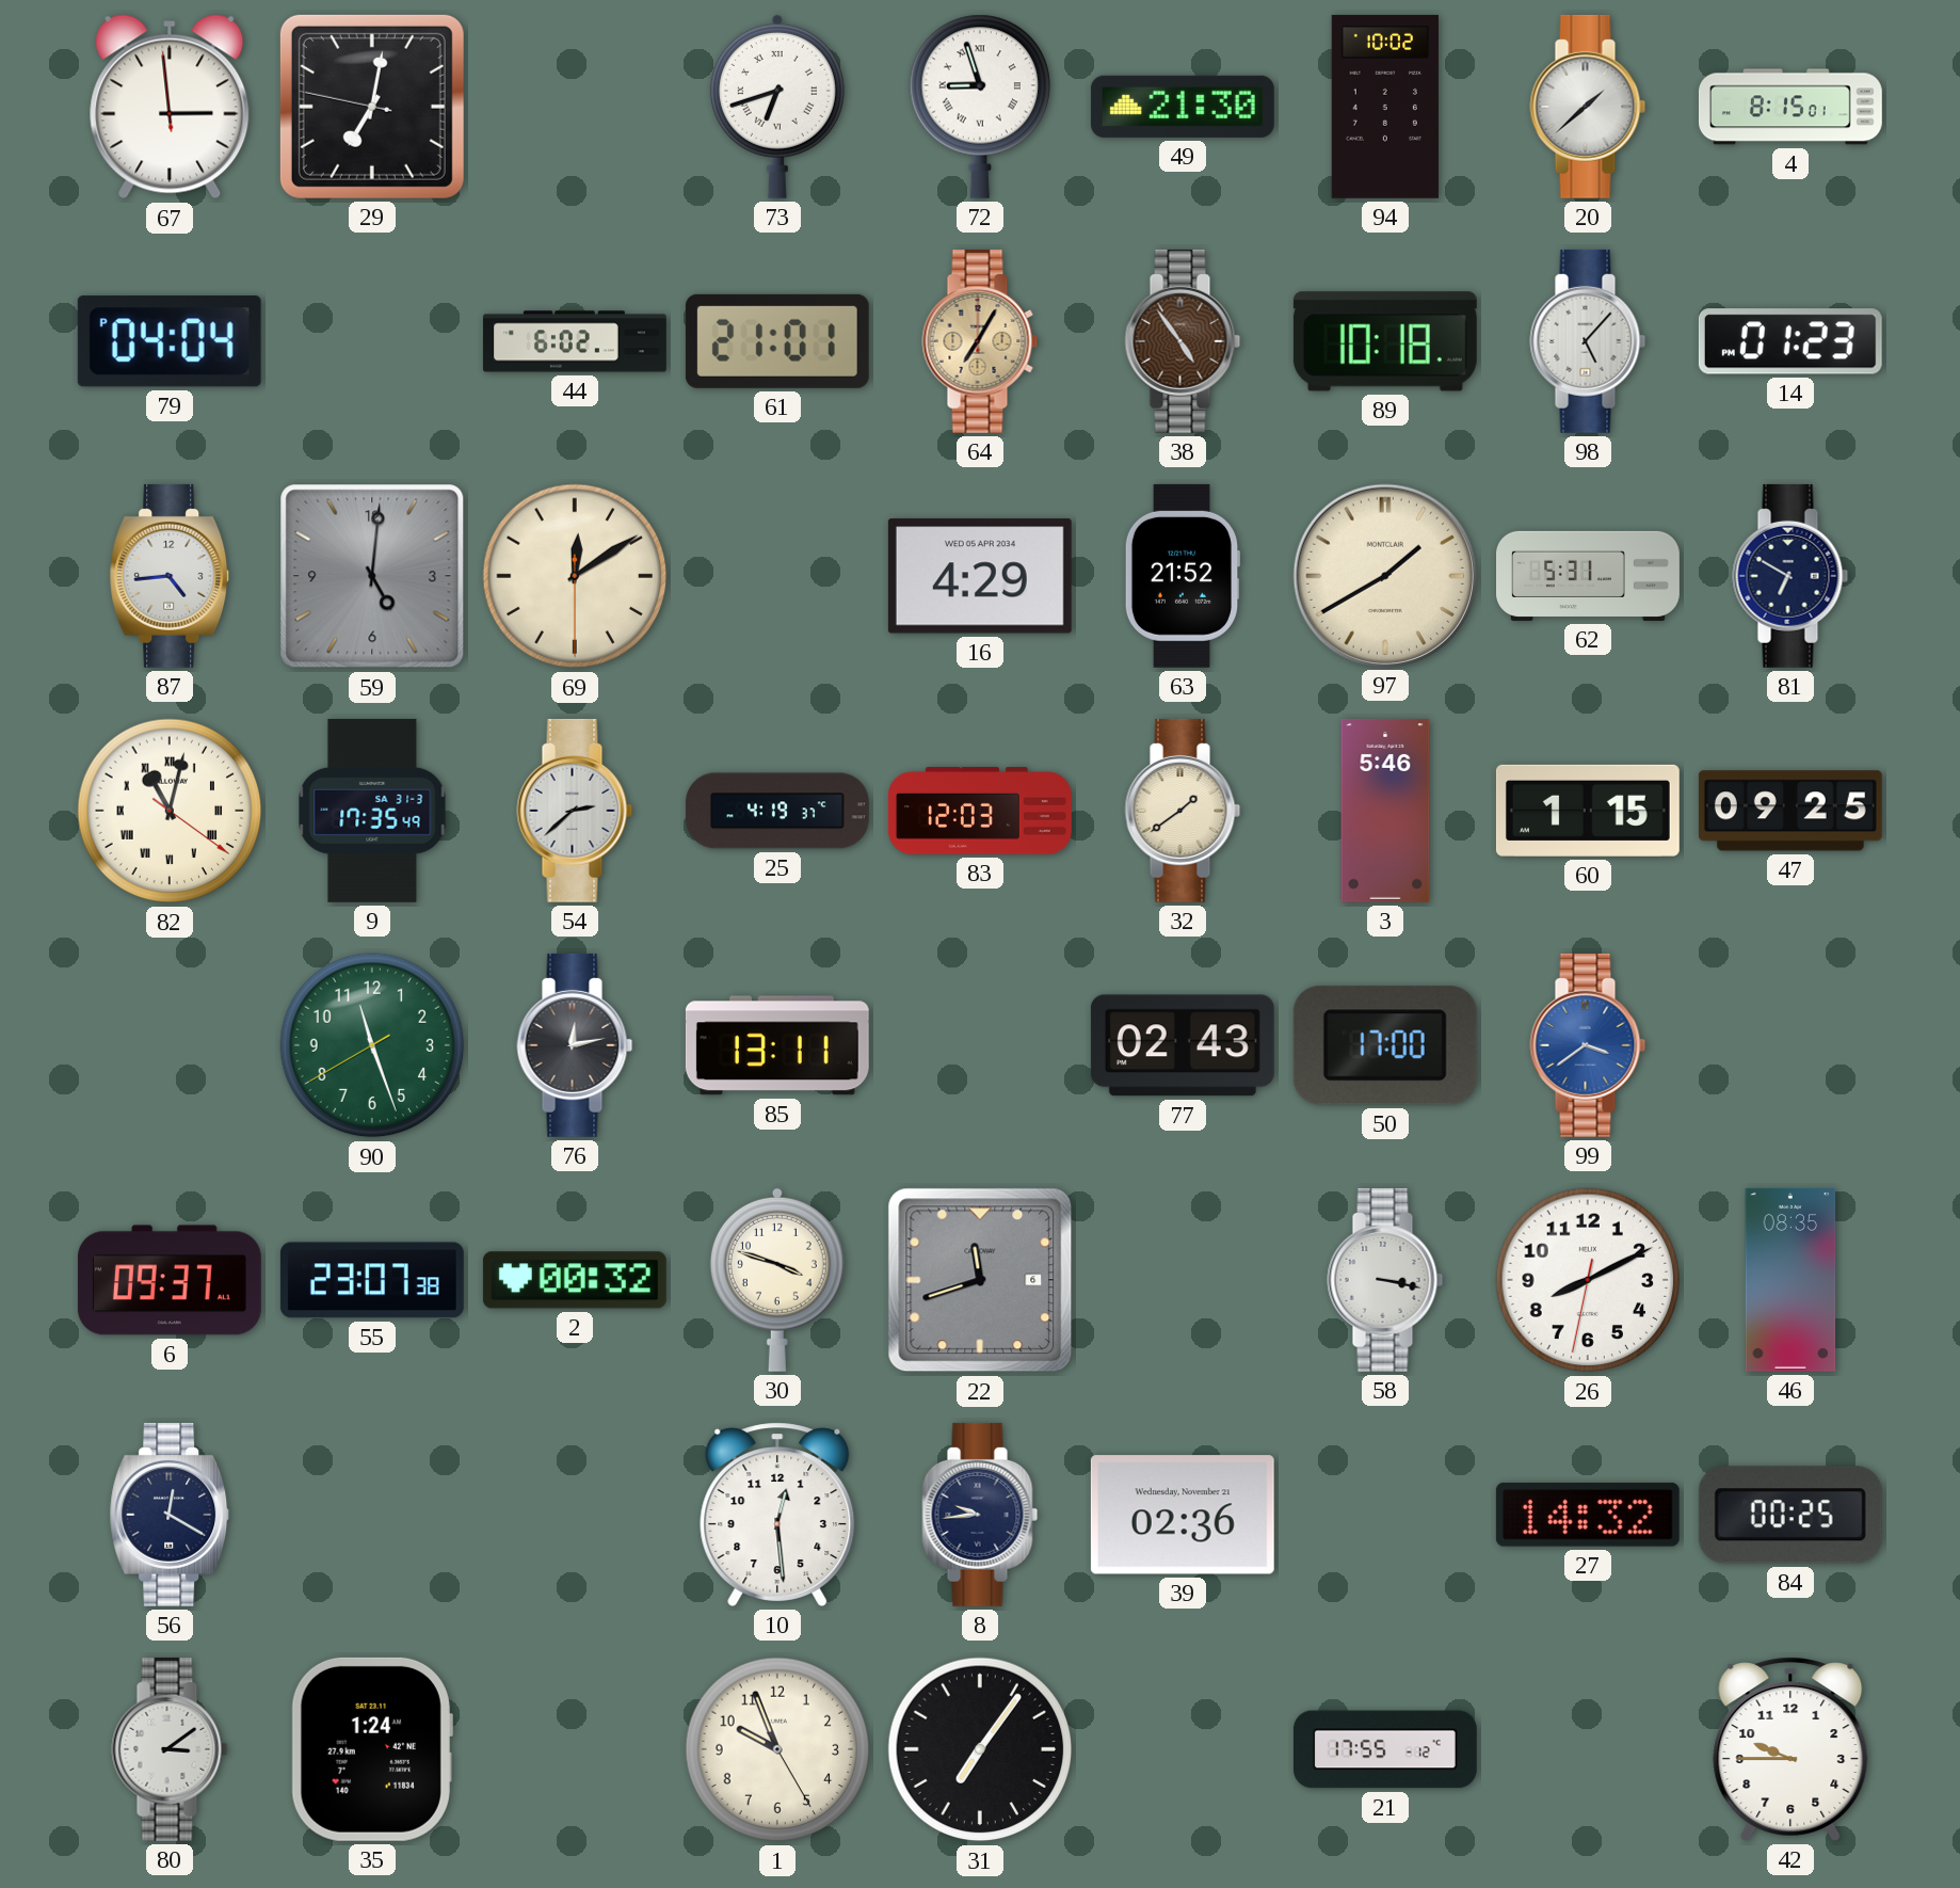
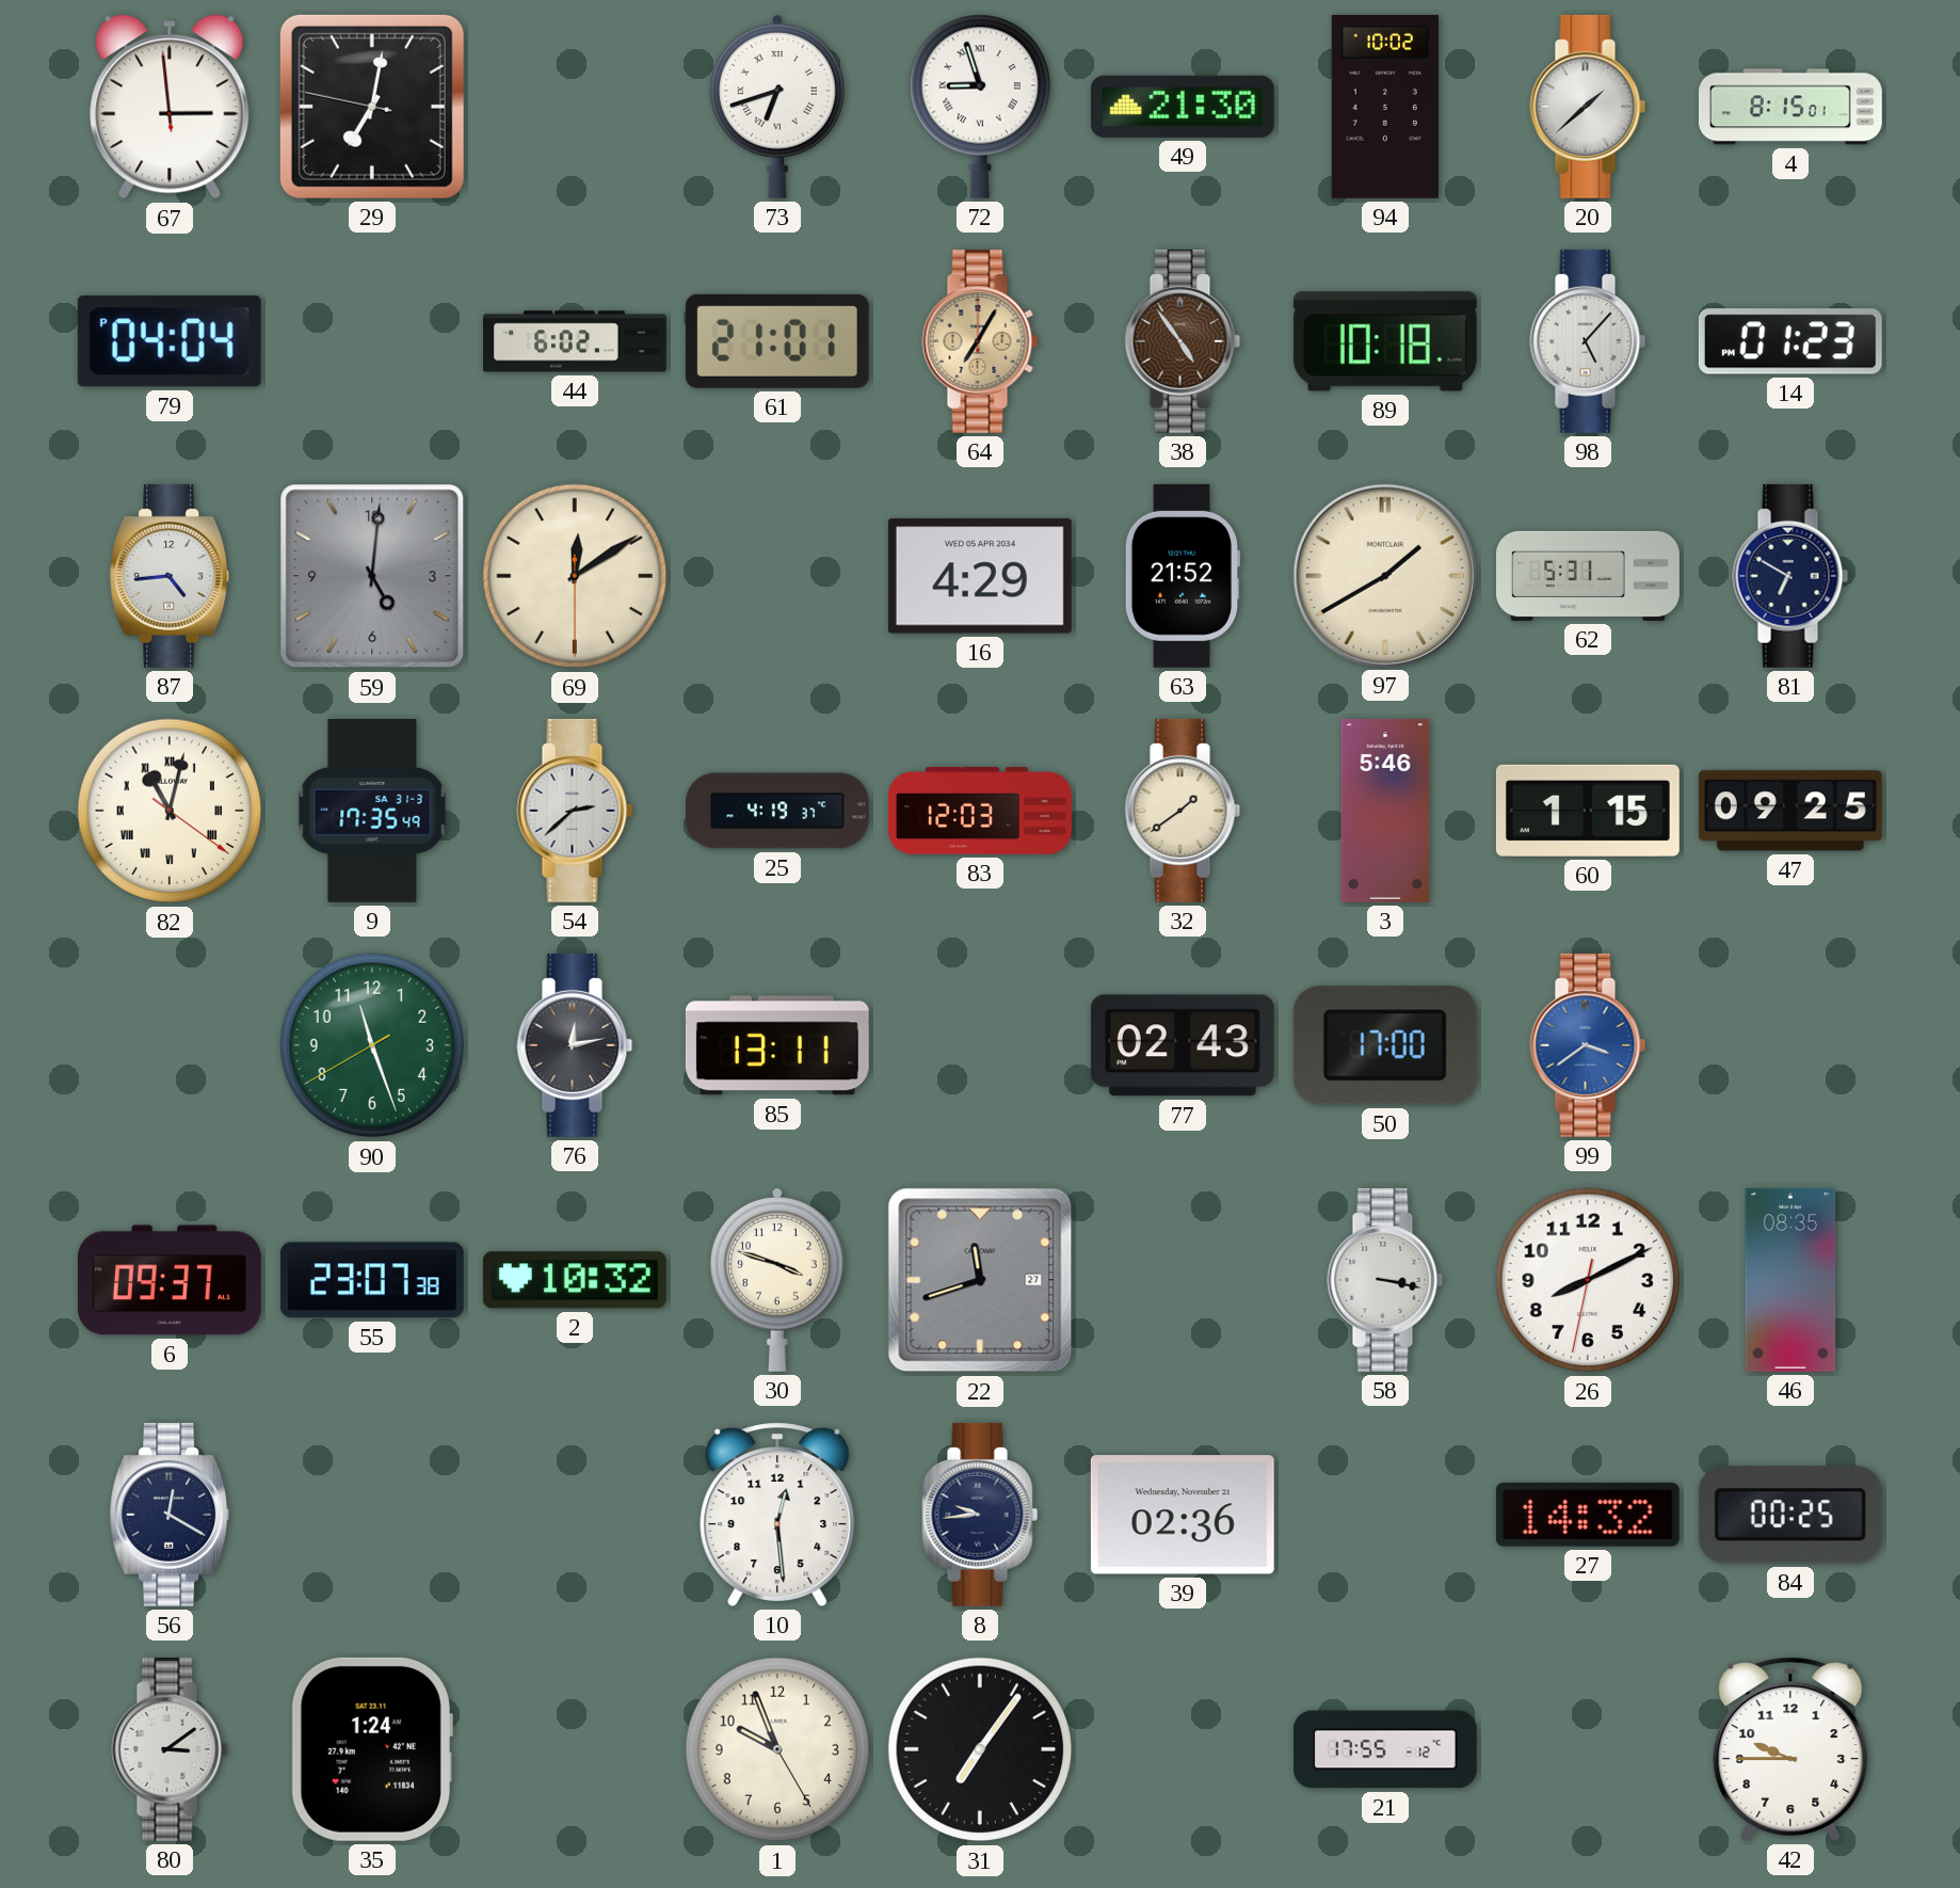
2: 00:32 -> 10:32 (575, 1280)
22 date: 6 -> 27 (980, 1280)
